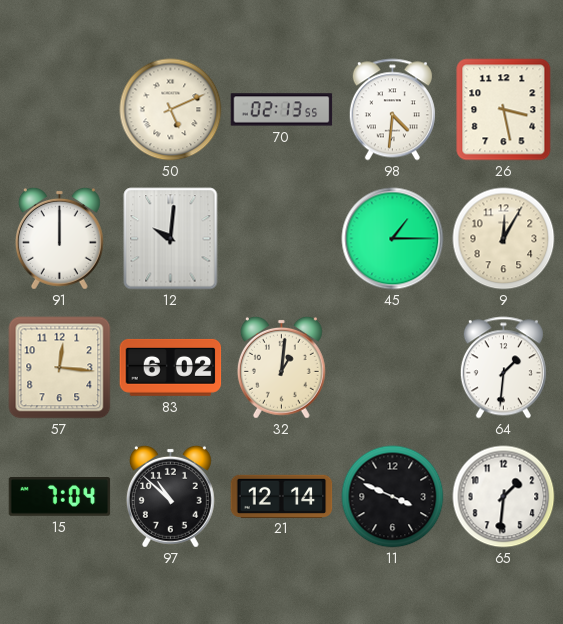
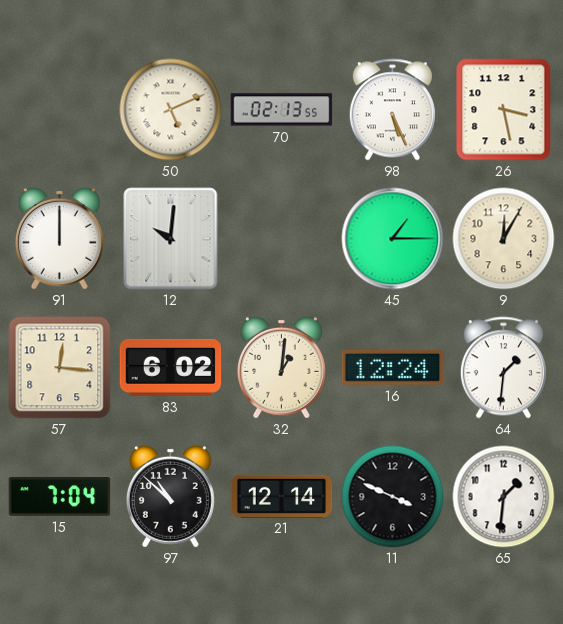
98: 4:31 -> 5:26 (392, 110)
16: none -> 12:24 (393, 367)
